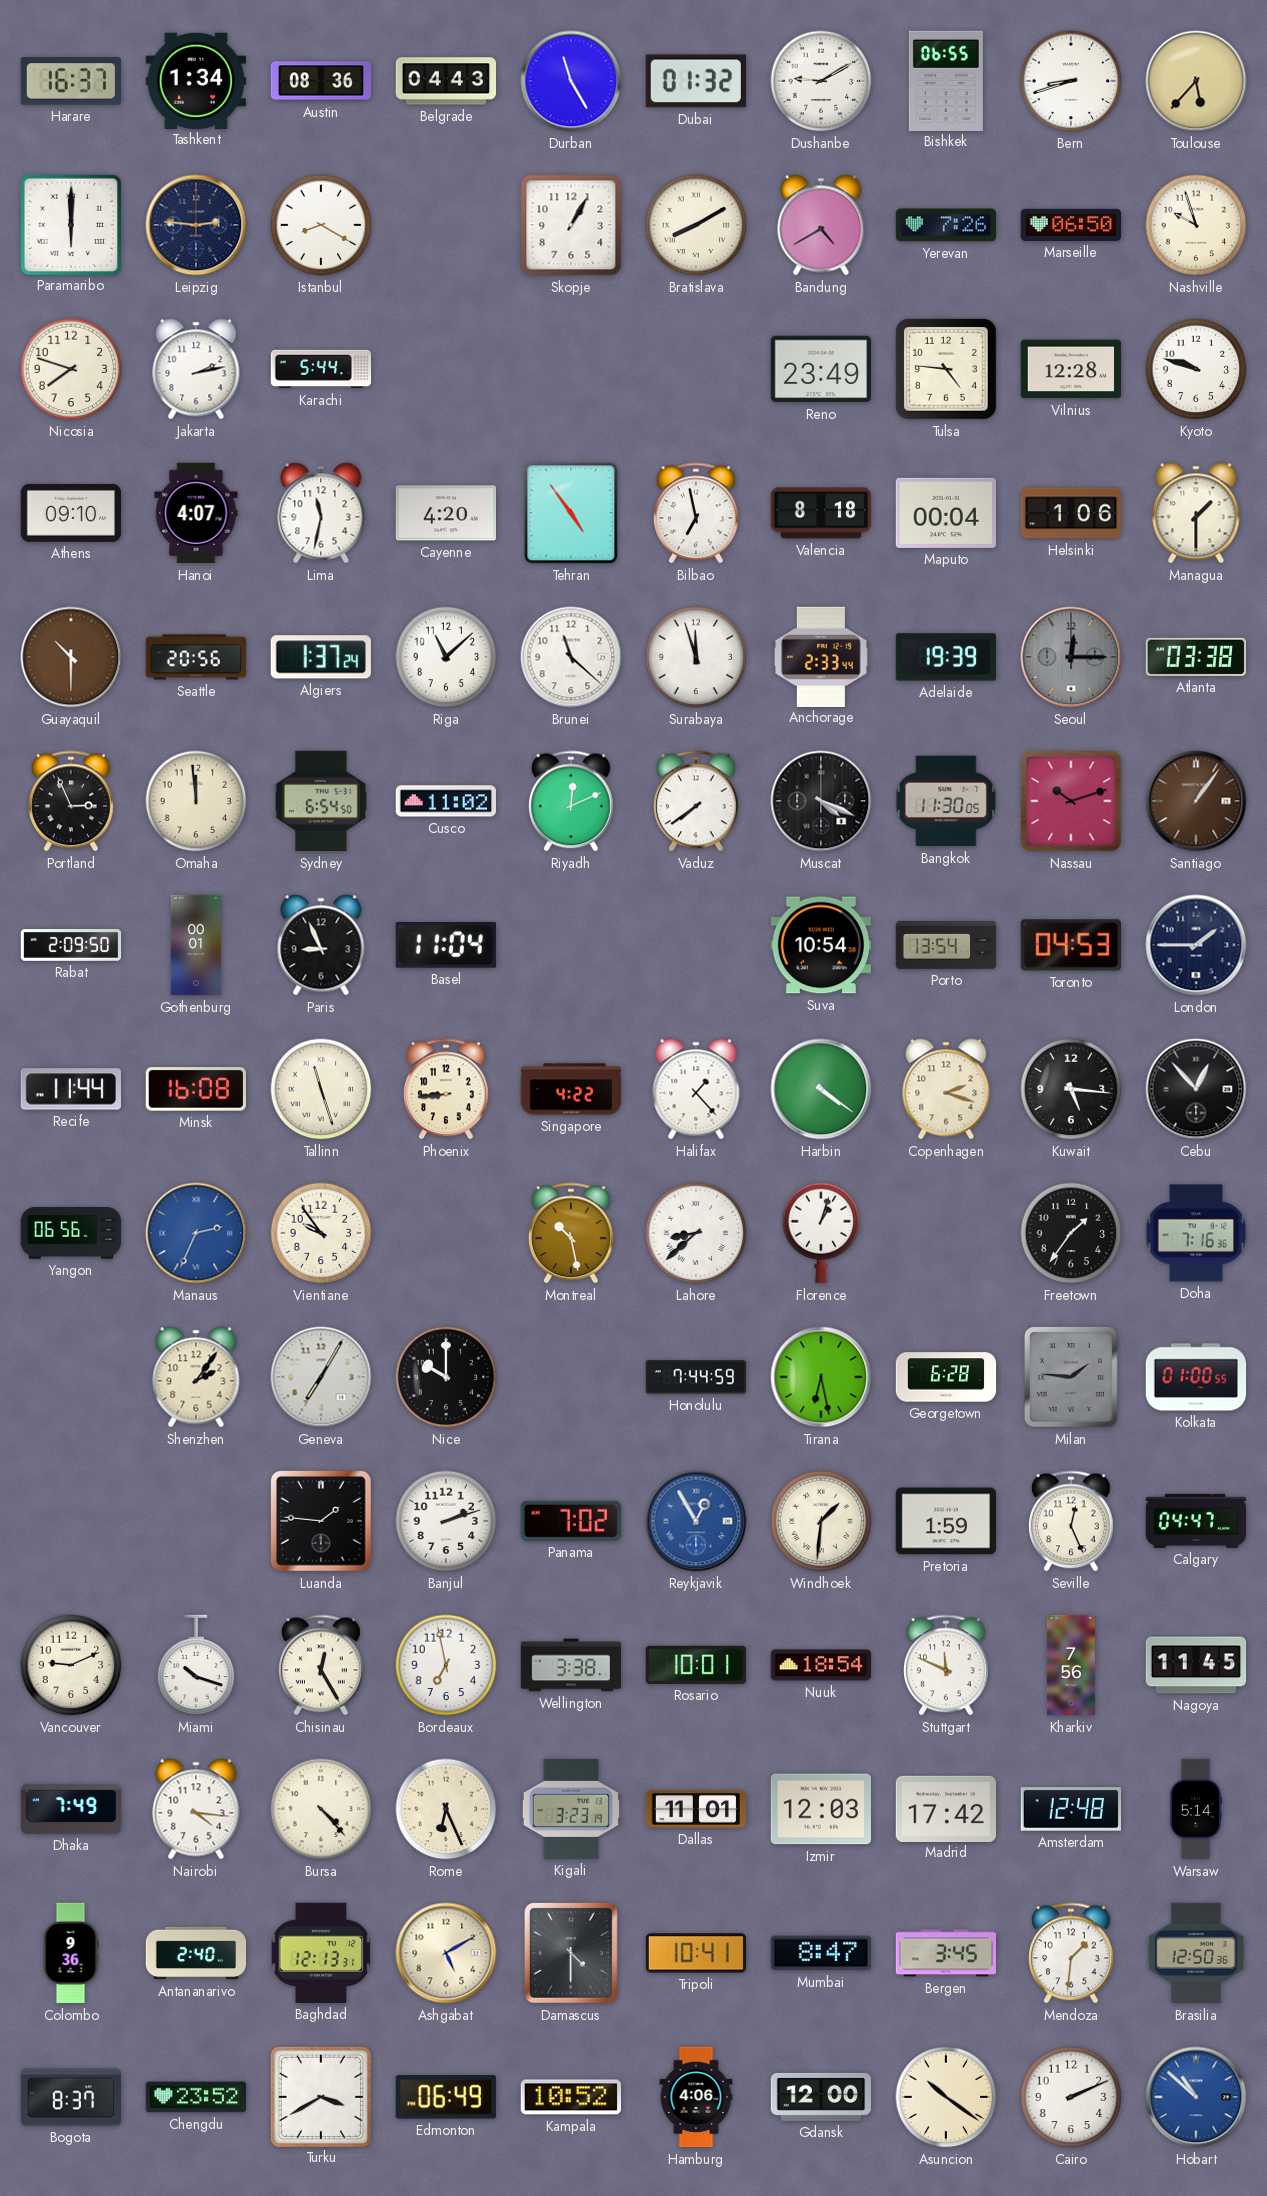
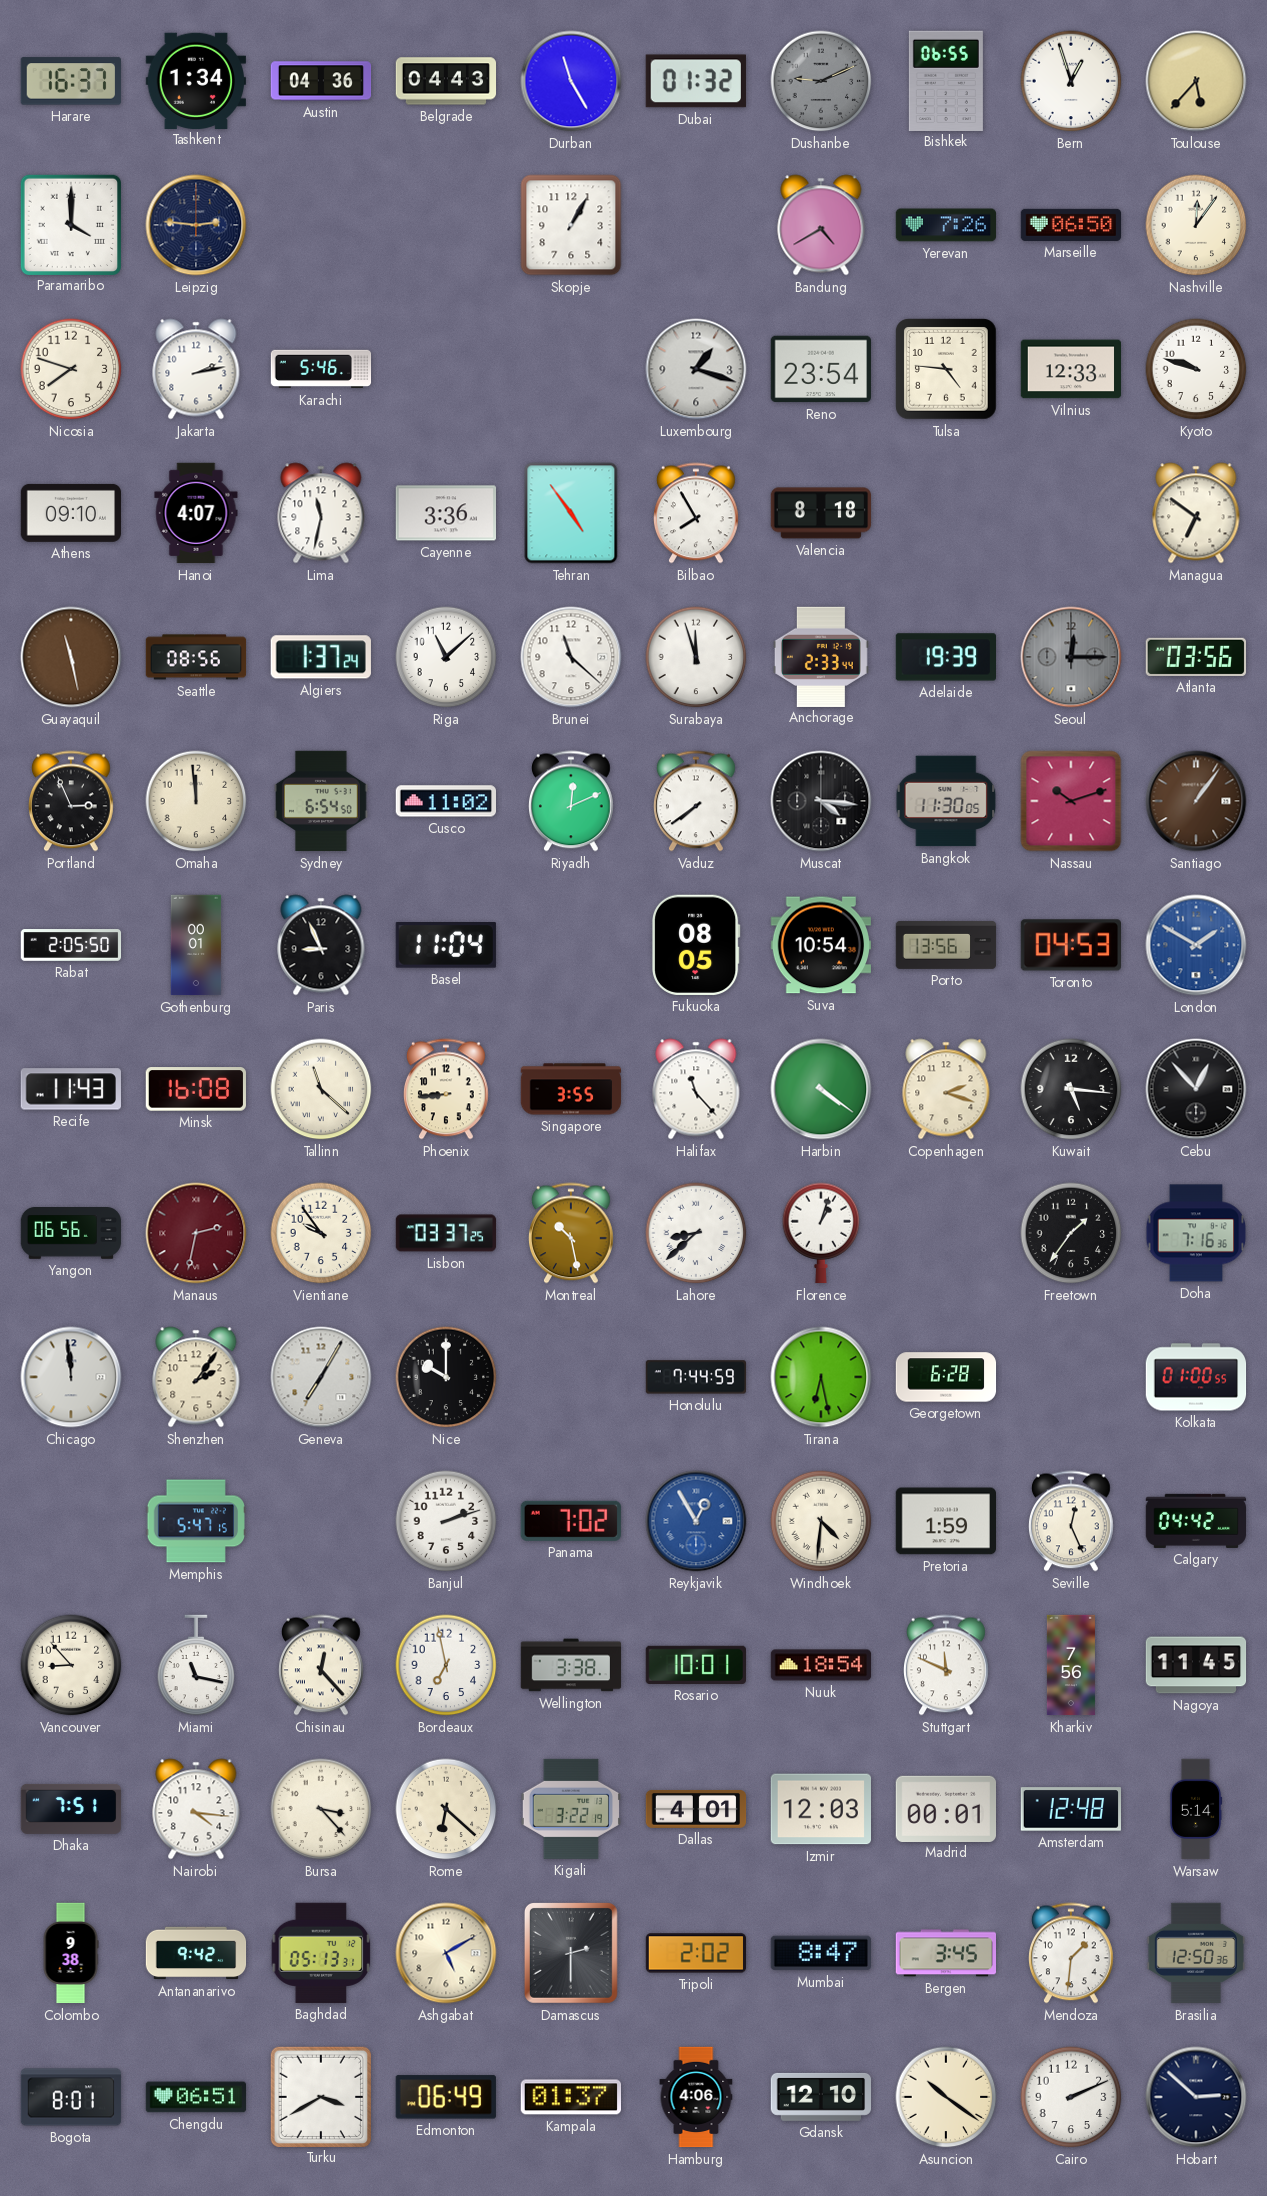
Austin: 08:36 -> 04:36 (321, 81)
Dushanbe: 9:10 -> 9:11 (821, 81)
Dushanbe dial: white -> grey (821, 81)
Bern: 8:42 -> 12:57 (1071, 81)
Paramaribo: 6:00 -> 4:00 (70, 224)
Istanbul: 8:20 -> none (321, 225)
Bratislava: 8:10 -> none (696, 225)
Nashville: 9:57 -> 12:06 (1196, 225)
Karachi: 5:44 -> 5:46 (321, 369)
Luxembourg: none -> 1:18 (696, 369)
Reno: 23:49 -> 23:54 (820, 369)
Vilnius: 12:28 -> 12:33 (1071, 369)
Cayenne: 4:20 -> 3:36 (445, 513)
Bilbao: 6:58 -> 7:55 (697, 513)
Maputo: 00:04 -> none (945, 513)
Helsinki: 1:06 -> none (1071, 513)
Managua: 1:30 -> 6:51 (1196, 513)
Guayaquil: 10:30 -> 11:28 (71, 657)
Seattle: 20:56 -> 08:56 (196, 657)
Atlanta: 03:38 -> 03:56 (1195, 657)
Muscat: 4:19 -> 4:16 (821, 801)
Rabat: 2:09 -> 2:05 (71, 945)
Fukuoka: none -> 08:05 (697, 945)
Porto: 13:54 -> 13:56 (946, 945)
London: 1:45 -> 1:50 (1196, 945)
London dial: navy -> blue (1196, 945)
Recife: 11:44 -> 11:43 (71, 1089)
Tallinn: 11:27 -> 11:22 (321, 1089)
Singapore: 4:22 -> 3:55 (571, 1089)
Halifax: 1:23 -> 11:23 (696, 1089)
Manaus: 2:34 -> 2:32 (196, 1233)
Manaus dial: blue -> burgundy (196, 1233)
Lisbon: none -> 03:37 (446, 1233)
Chicago: none -> 11:59 (71, 1377)
Milan: 1:46 -> none (1071, 1377)
Memphis: none -> 5:47 (196, 1521)
Luanda: 1:46 -> none (321, 1521)
Windhoek: 1:31 -> 4:31 (821, 1521)
Calgary: 04:47 -> 04:42 (1196, 1521)
Vancouver: 9:11 -> 8:53 (71, 1665)
Miami: 10:18 -> 11:17 (196, 1665)
Chisinau: 12:25 -> 12:23 (322, 1665)
Dhaka: 7:49 -> 7:51 (71, 1809)
Bursa: 4:23 -> 3:23 (321, 1809)
Rome: 6:26 -> 6:22 (446, 1809)
Kigali: 3:23 -> 3:22 (570, 1809)
Dallas: 11:01 -> 4:01 (696, 1809)
Madrid: 17:42 -> 00:01 (945, 1808)
Colombo: 9:36 -> 9:38 (71, 1953)
Antananarivo: 2:40 -> 9:42 (196, 1953)
Baghdad: 12:13 -> 05:13 (321, 1953)
Damascus: 4:30 -> 2:30 (571, 1953)
Tripoli: 10:41 -> 2:02 (696, 1953)
Bogota: 8:37 -> 8:01 (71, 2097)
Chengdu: 23:52 -> 06:51 (196, 2097)
Kampala: 10:52 -> 01:37 (570, 2097)
Gdansk: 12:00 -> 12:10 (821, 2097)
Hobart: 10:52 -> 2:52 (1196, 2097)
Hobart dial: blue -> navy (1196, 2097)
